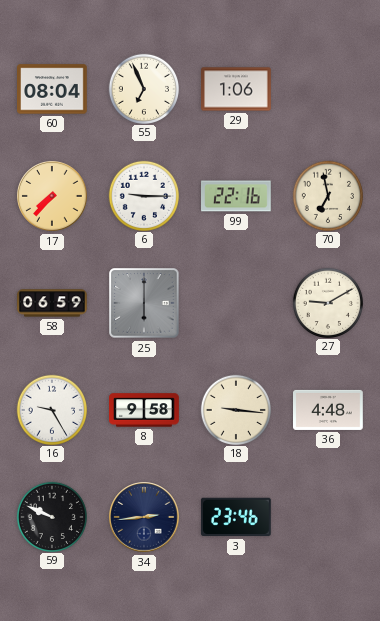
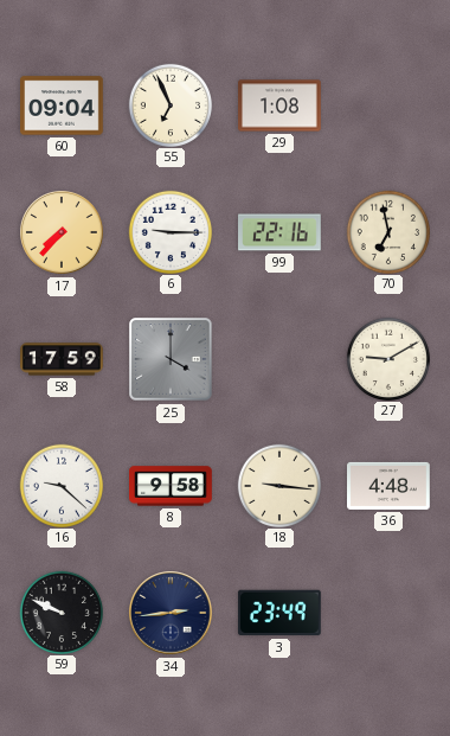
60: 08:04 -> 09:04 (63, 105)
29: 1:06 -> 1:08 (279, 105)
58: 06:59 -> 17:59 (62, 359)
25: 6:00 -> 4:00 (171, 359)
16: 9:25 -> 9:22 (60, 485)
3: 23:46 -> 23:49 (279, 613)
